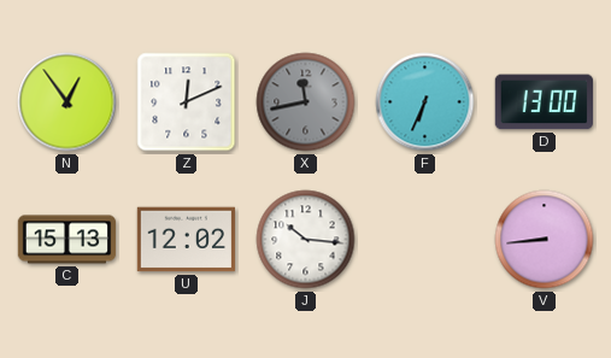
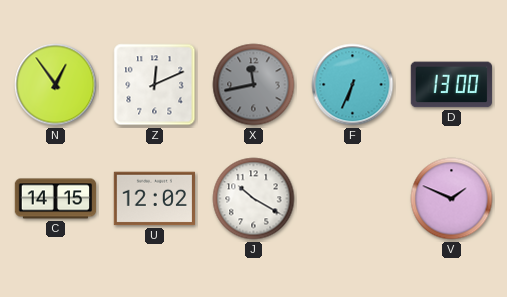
C: 15:13 -> 14:15 (56, 199)
J: 10:16 -> 10:20 (254, 199)
V: 8:44 -> 1:49 (452, 199)
